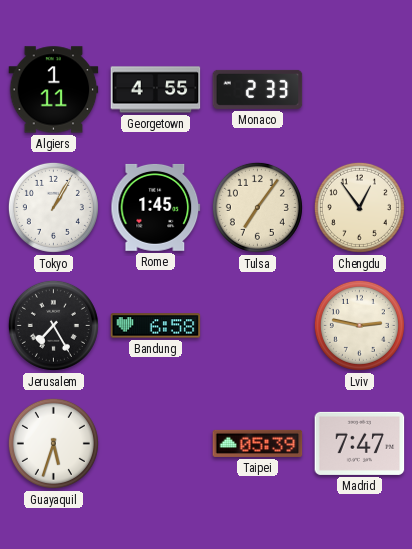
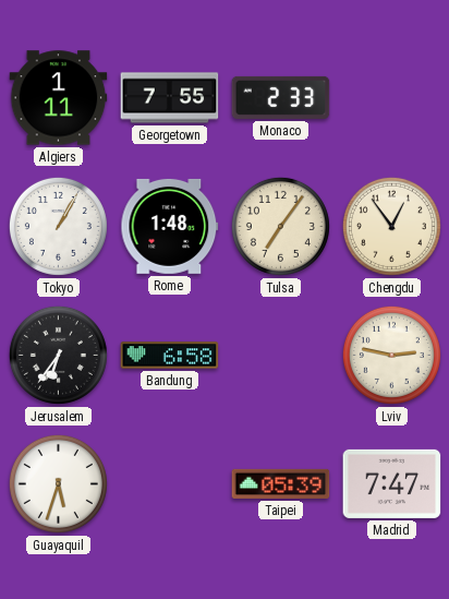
Georgetown: 4:55 -> 7:55 (170, 98)
Rome: 1:45 -> 1:48 (170, 226)
Jerusalem: 7:25 -> 6:36 (58, 355)
